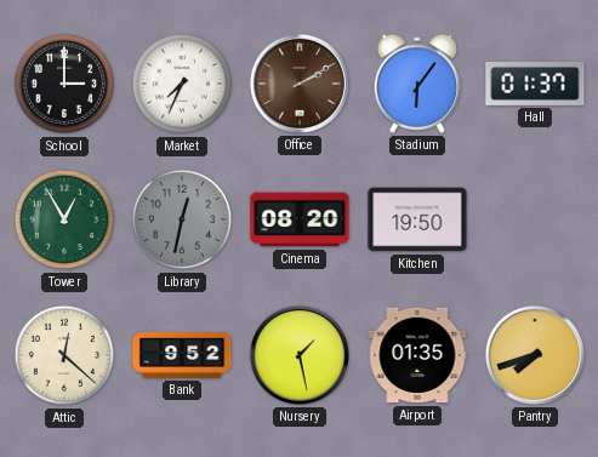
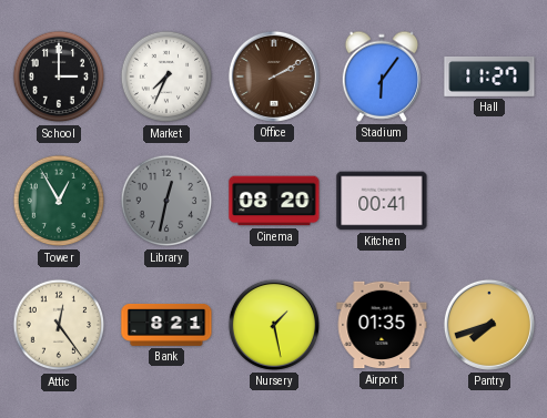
Hall: 01:37 -> 11:27 (489, 77)
Kitchen: 19:50 -> 00:41 (382, 201)
Attic: 12:22 -> 12:24 (59, 325)
Bank: 9:52 -> 8:21 (166, 325)
